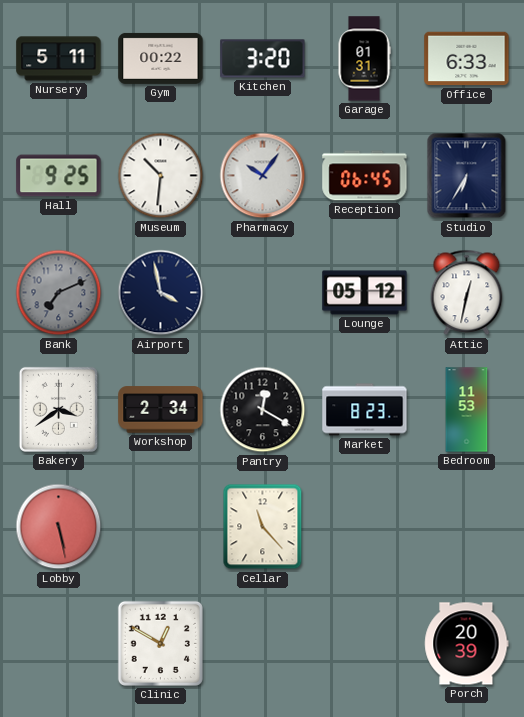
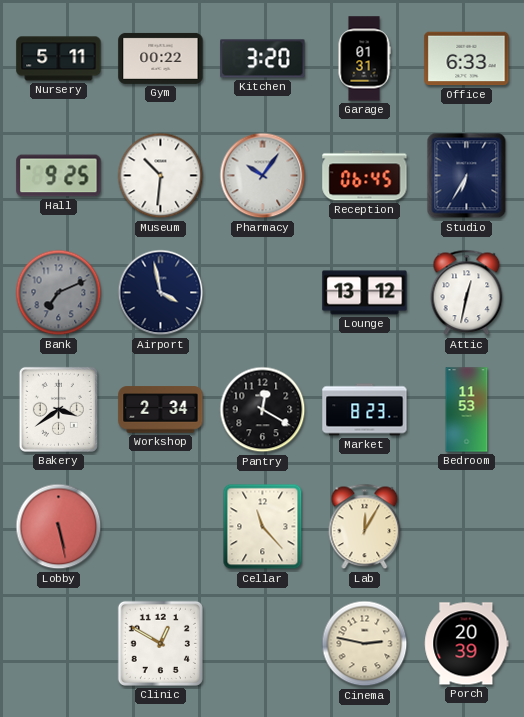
Lounge: 05:12 -> 13:12 (365, 293)
Lab: none -> 12:05 (365, 527)
Cinema: none -> 2:47 (365, 644)
